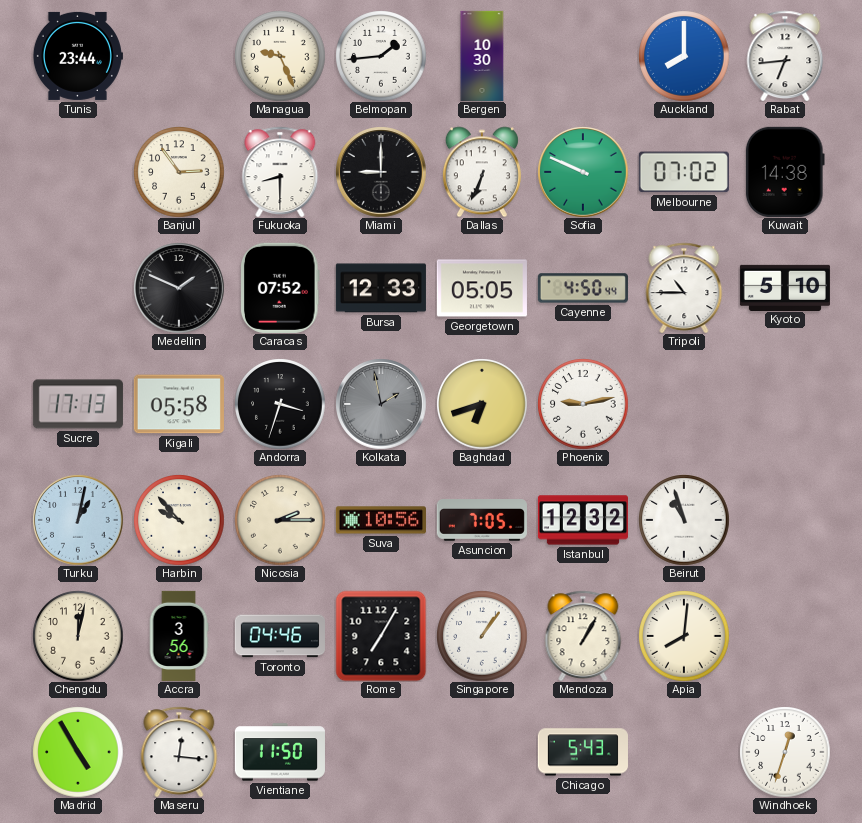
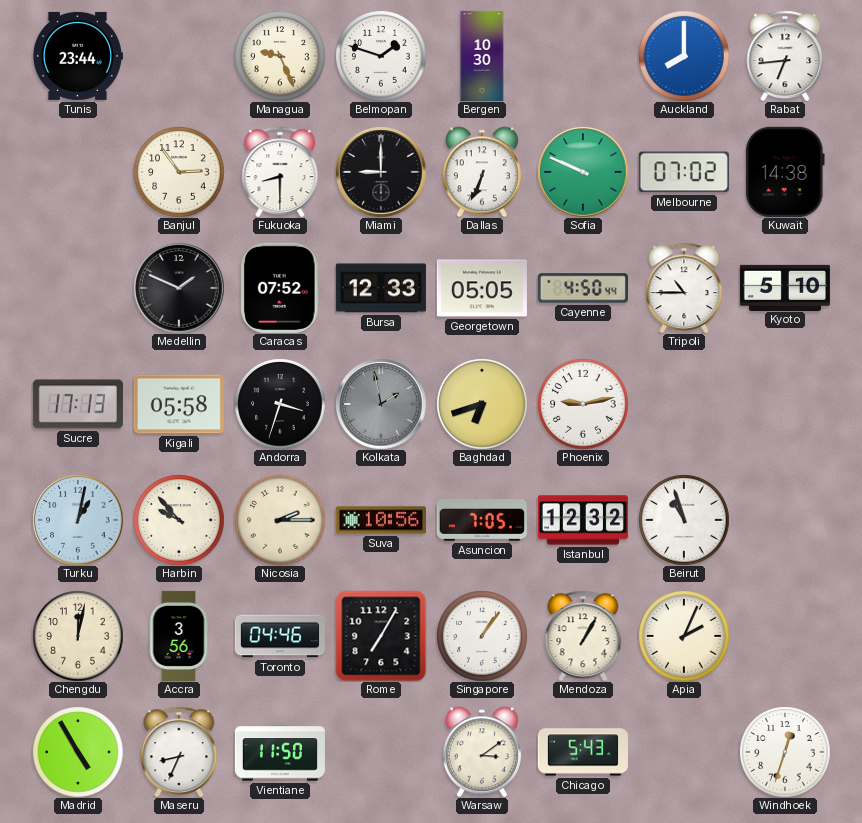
Belmopan: 1:44 -> 1:48 (381, 56)
Apia: 8:01 -> 2:04 (684, 636)
Maseru: 12:16 -> 8:34 (179, 752)
Warsaw: none -> 3:09 (482, 752)
